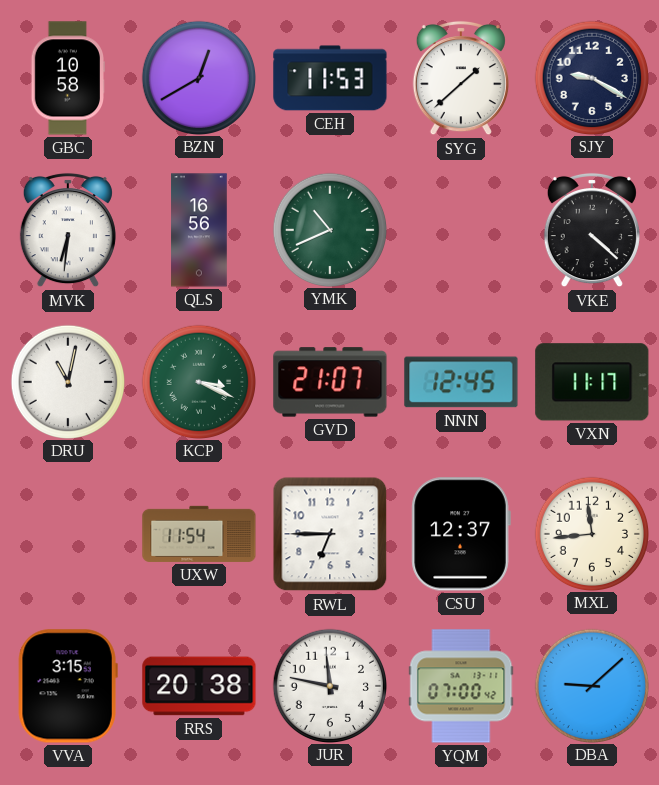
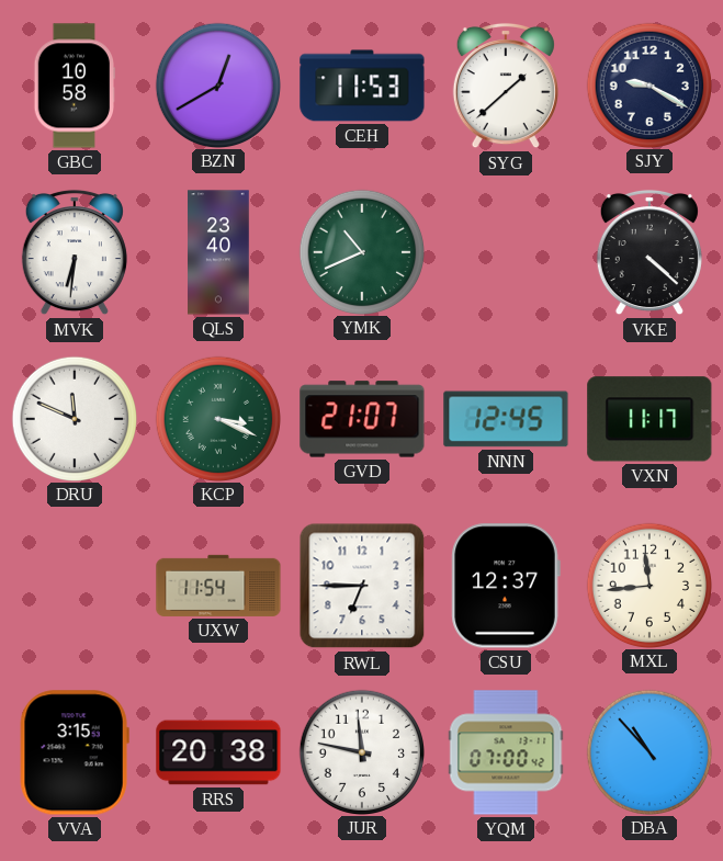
QLS: 16:56 -> 23:40 (218, 252)
DRU: 11:02 -> 11:49 (74, 418)
DBA: 9:08 -> 10:53 (648, 751)
